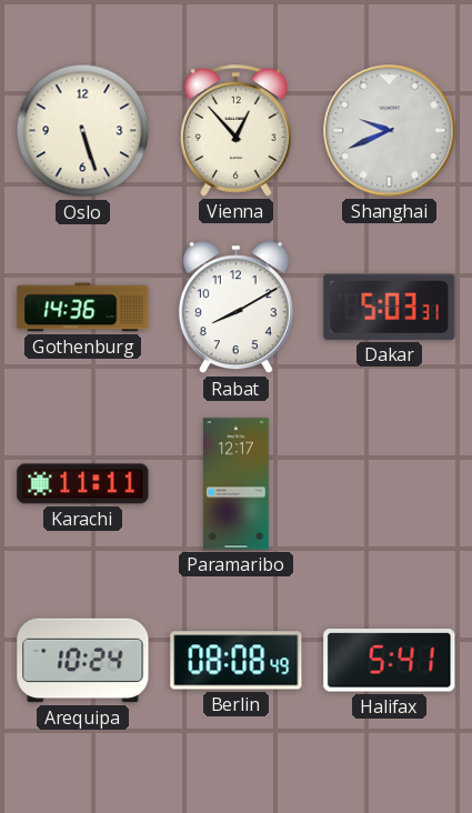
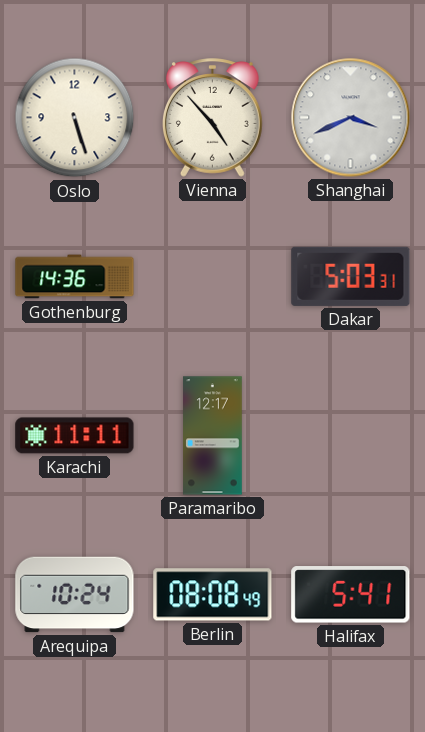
Vienna: 12:53 -> 4:53 (212, 118)
Shanghai: 9:41 -> 3:41 (351, 118)
Rabat: 8:10 -> none (235, 308)
